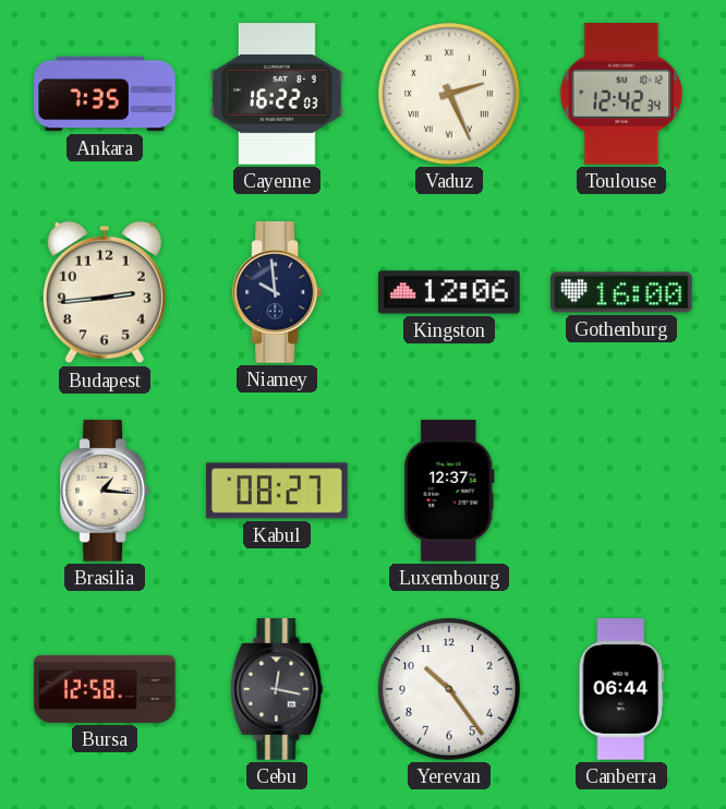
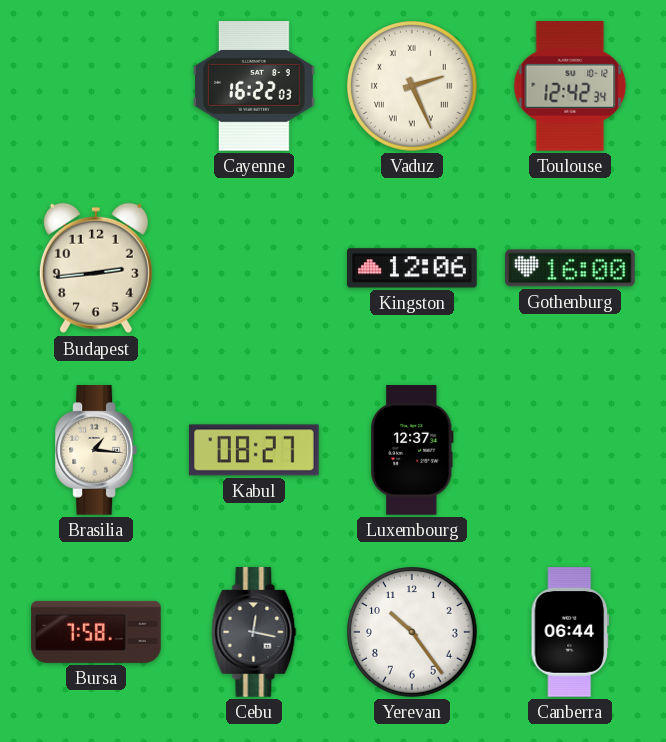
Ankara: 7:35 -> none (105, 94)
Niamey: 9:59 -> none (276, 292)
Bursa: 12:58 -> 7:58 (96, 632)
